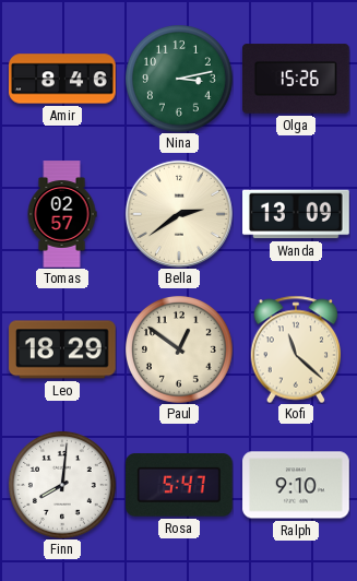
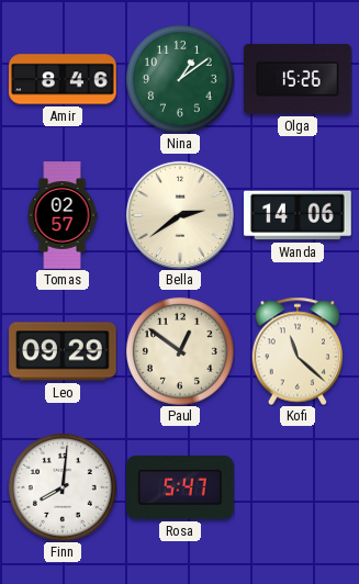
Nina: 3:13 -> 1:09 (180, 79)
Wanda: 13:09 -> 14:06 (298, 215)
Leo: 18:29 -> 09:29 (63, 351)
Ralph: 9:10 -> none (296, 485)
